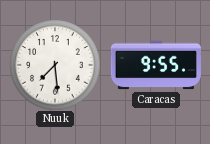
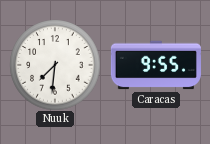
Nuuk: 7:29 -> 7:31 (55, 65)
